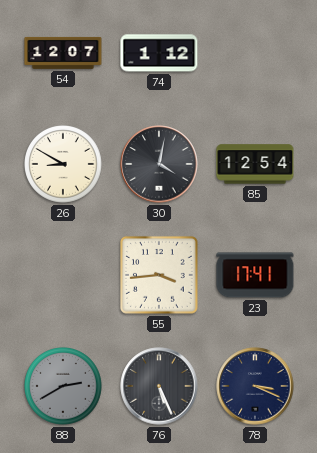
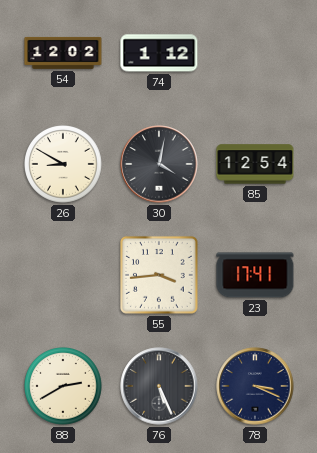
54: 12:07 -> 12:02 (63, 53)
88 dial: grey -> cream (64, 387)
